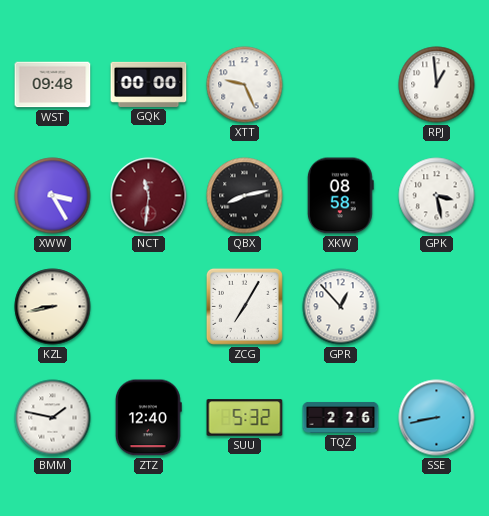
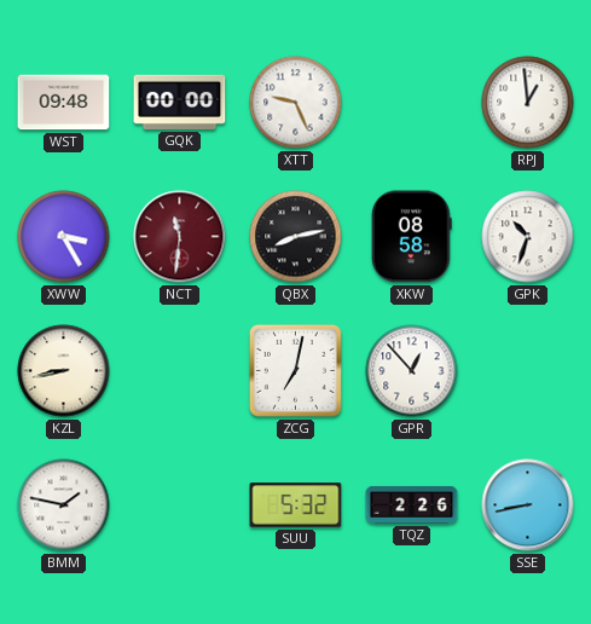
GPK: 3:28 -> 10:33 (528, 237)
ZCG: 7:05 -> 7:02 (295, 370)
ZTZ: 12:40 -> none (148, 418)
